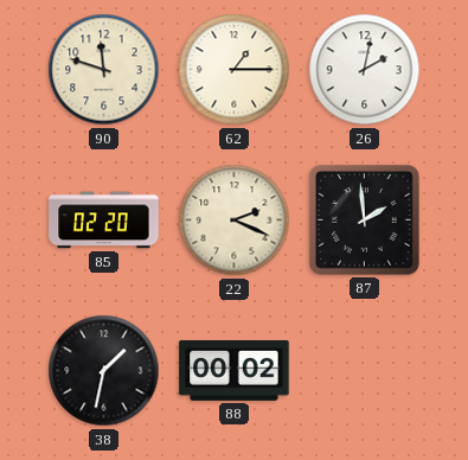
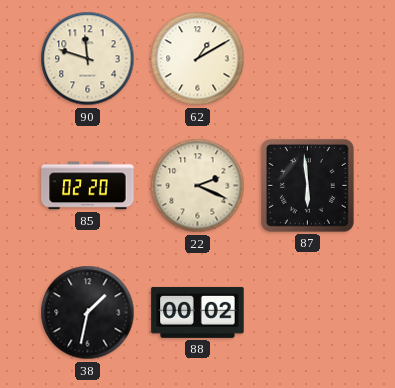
62: 1:15 -> 1:10 (198, 59)
26: 2:02 -> none (365, 70)
87: 1:59 -> 5:59 (307, 185)
